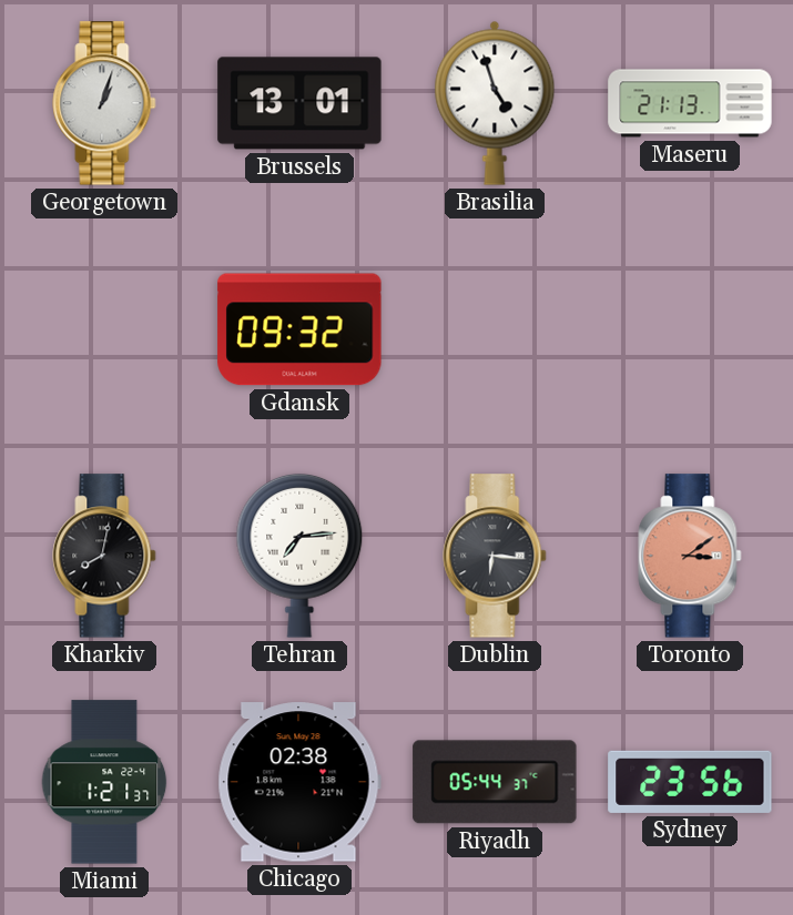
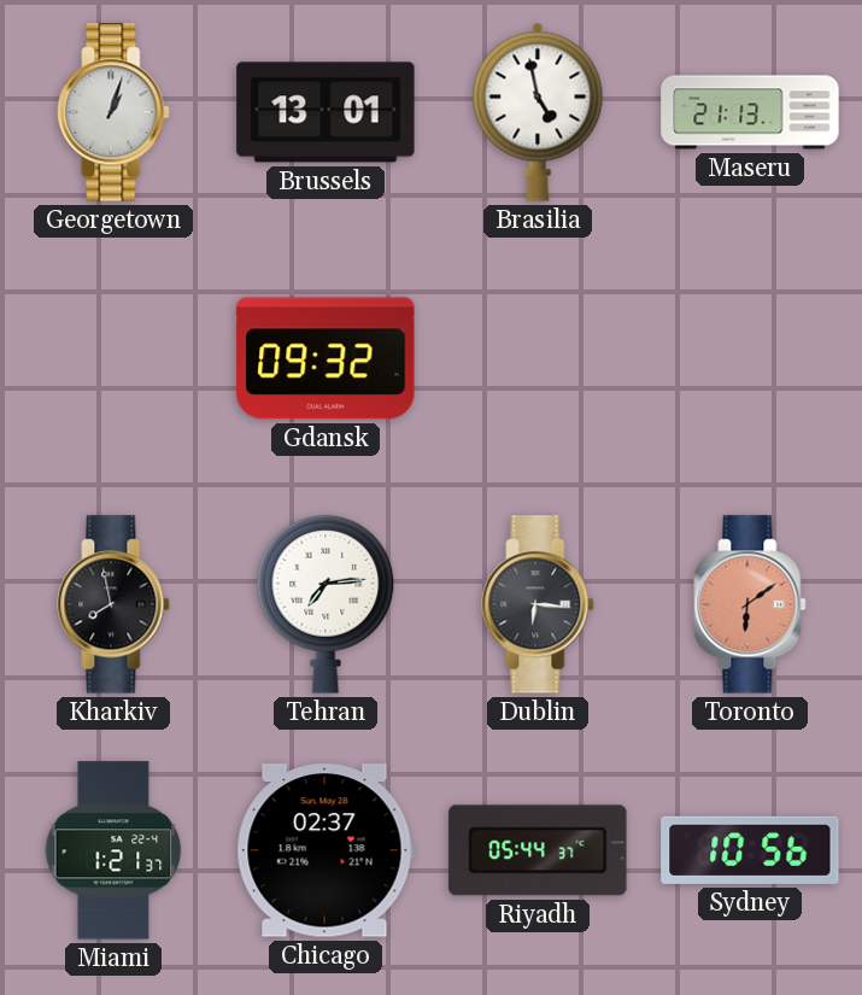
Brasilia: 4:57 -> 4:58 (538, 112)
Kharkiv: 8:02 -> 7:58 (113, 604)
Toronto: 3:09 -> 6:09 (750, 604)
Chicago: 02:38 -> 02:37 (326, 850)
Sydney: 23:56 -> 10:56 (750, 850)
